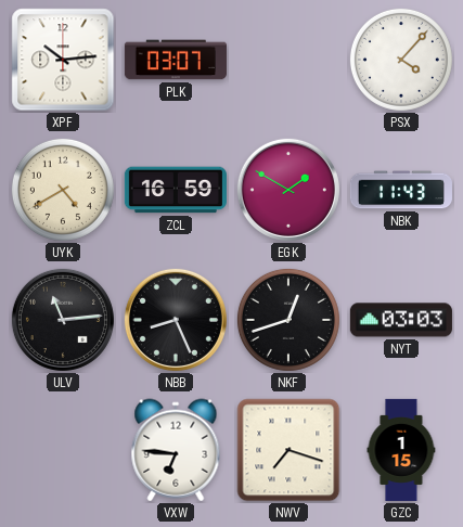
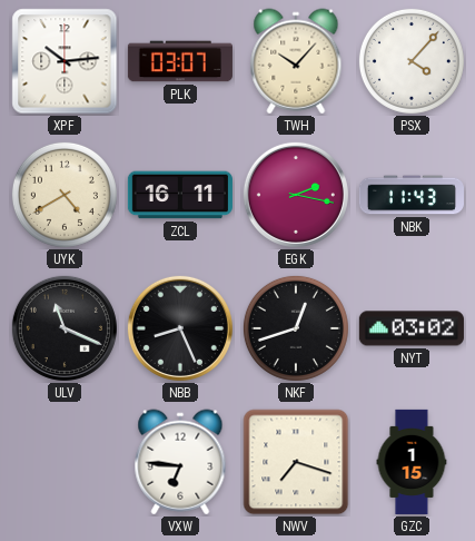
TWH: none -> 10:07 (296, 61)
ZCL: 16:59 -> 16:11 (180, 195)
EGK: 1:50 -> 2:17 (296, 195)
ULV: 11:14 -> 11:19 (65, 328)
NYT: 03:03 -> 03:02 (412, 328)
